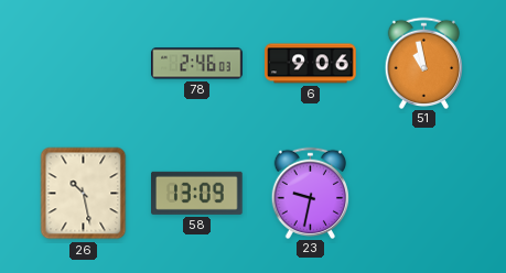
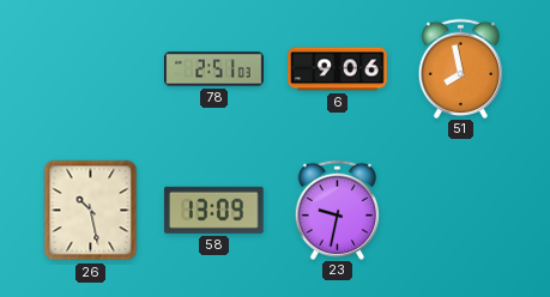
78: 2:46 -> 2:51 (214, 69)
51: 10:58 -> 7:58 (461, 68)
